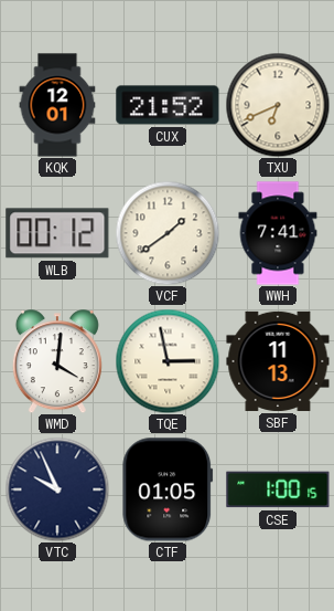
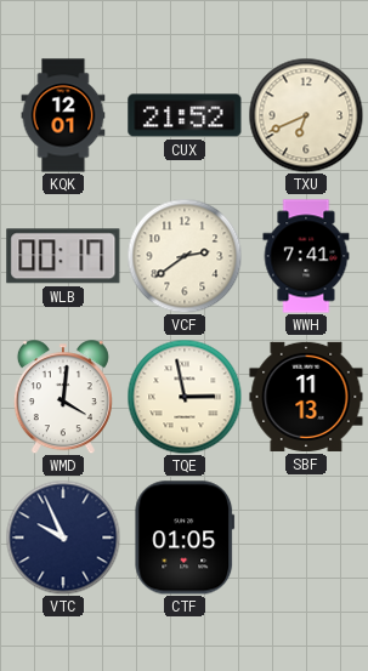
WLB: 00:12 -> 00:17 (63, 256)
VCF: 1:39 -> 2:39 (185, 256)
CSE: 1:00 -> none (278, 489)
